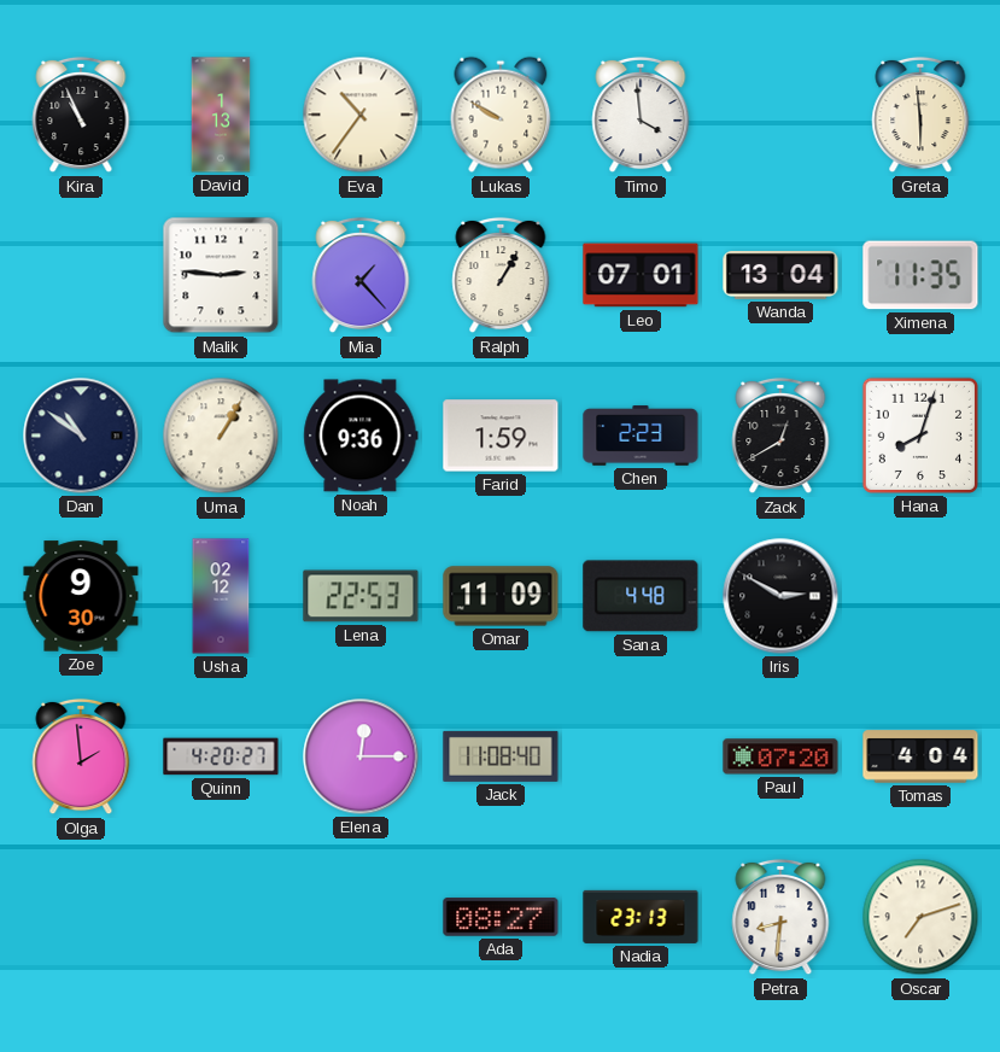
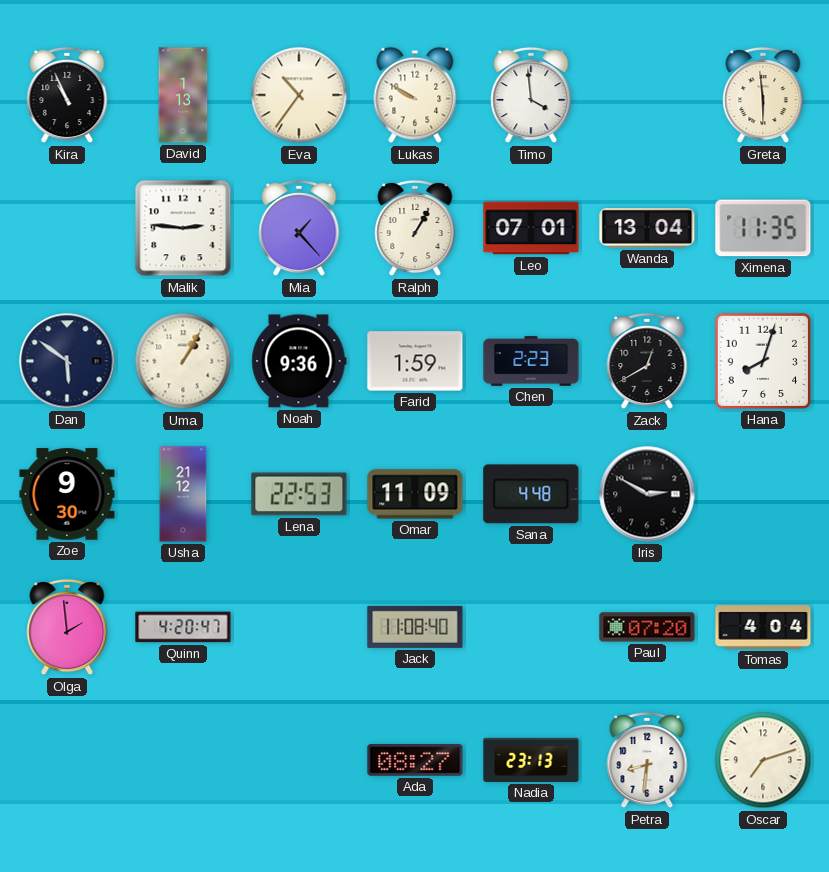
Dan: 10:51 -> 5:51 (67, 361)
Usha: 02:12 -> 21:12 (183, 494)
Quinn: 4:20:27 -> 4:20:47 (183, 627)
Elena: 12:15 -> none (361, 756)
